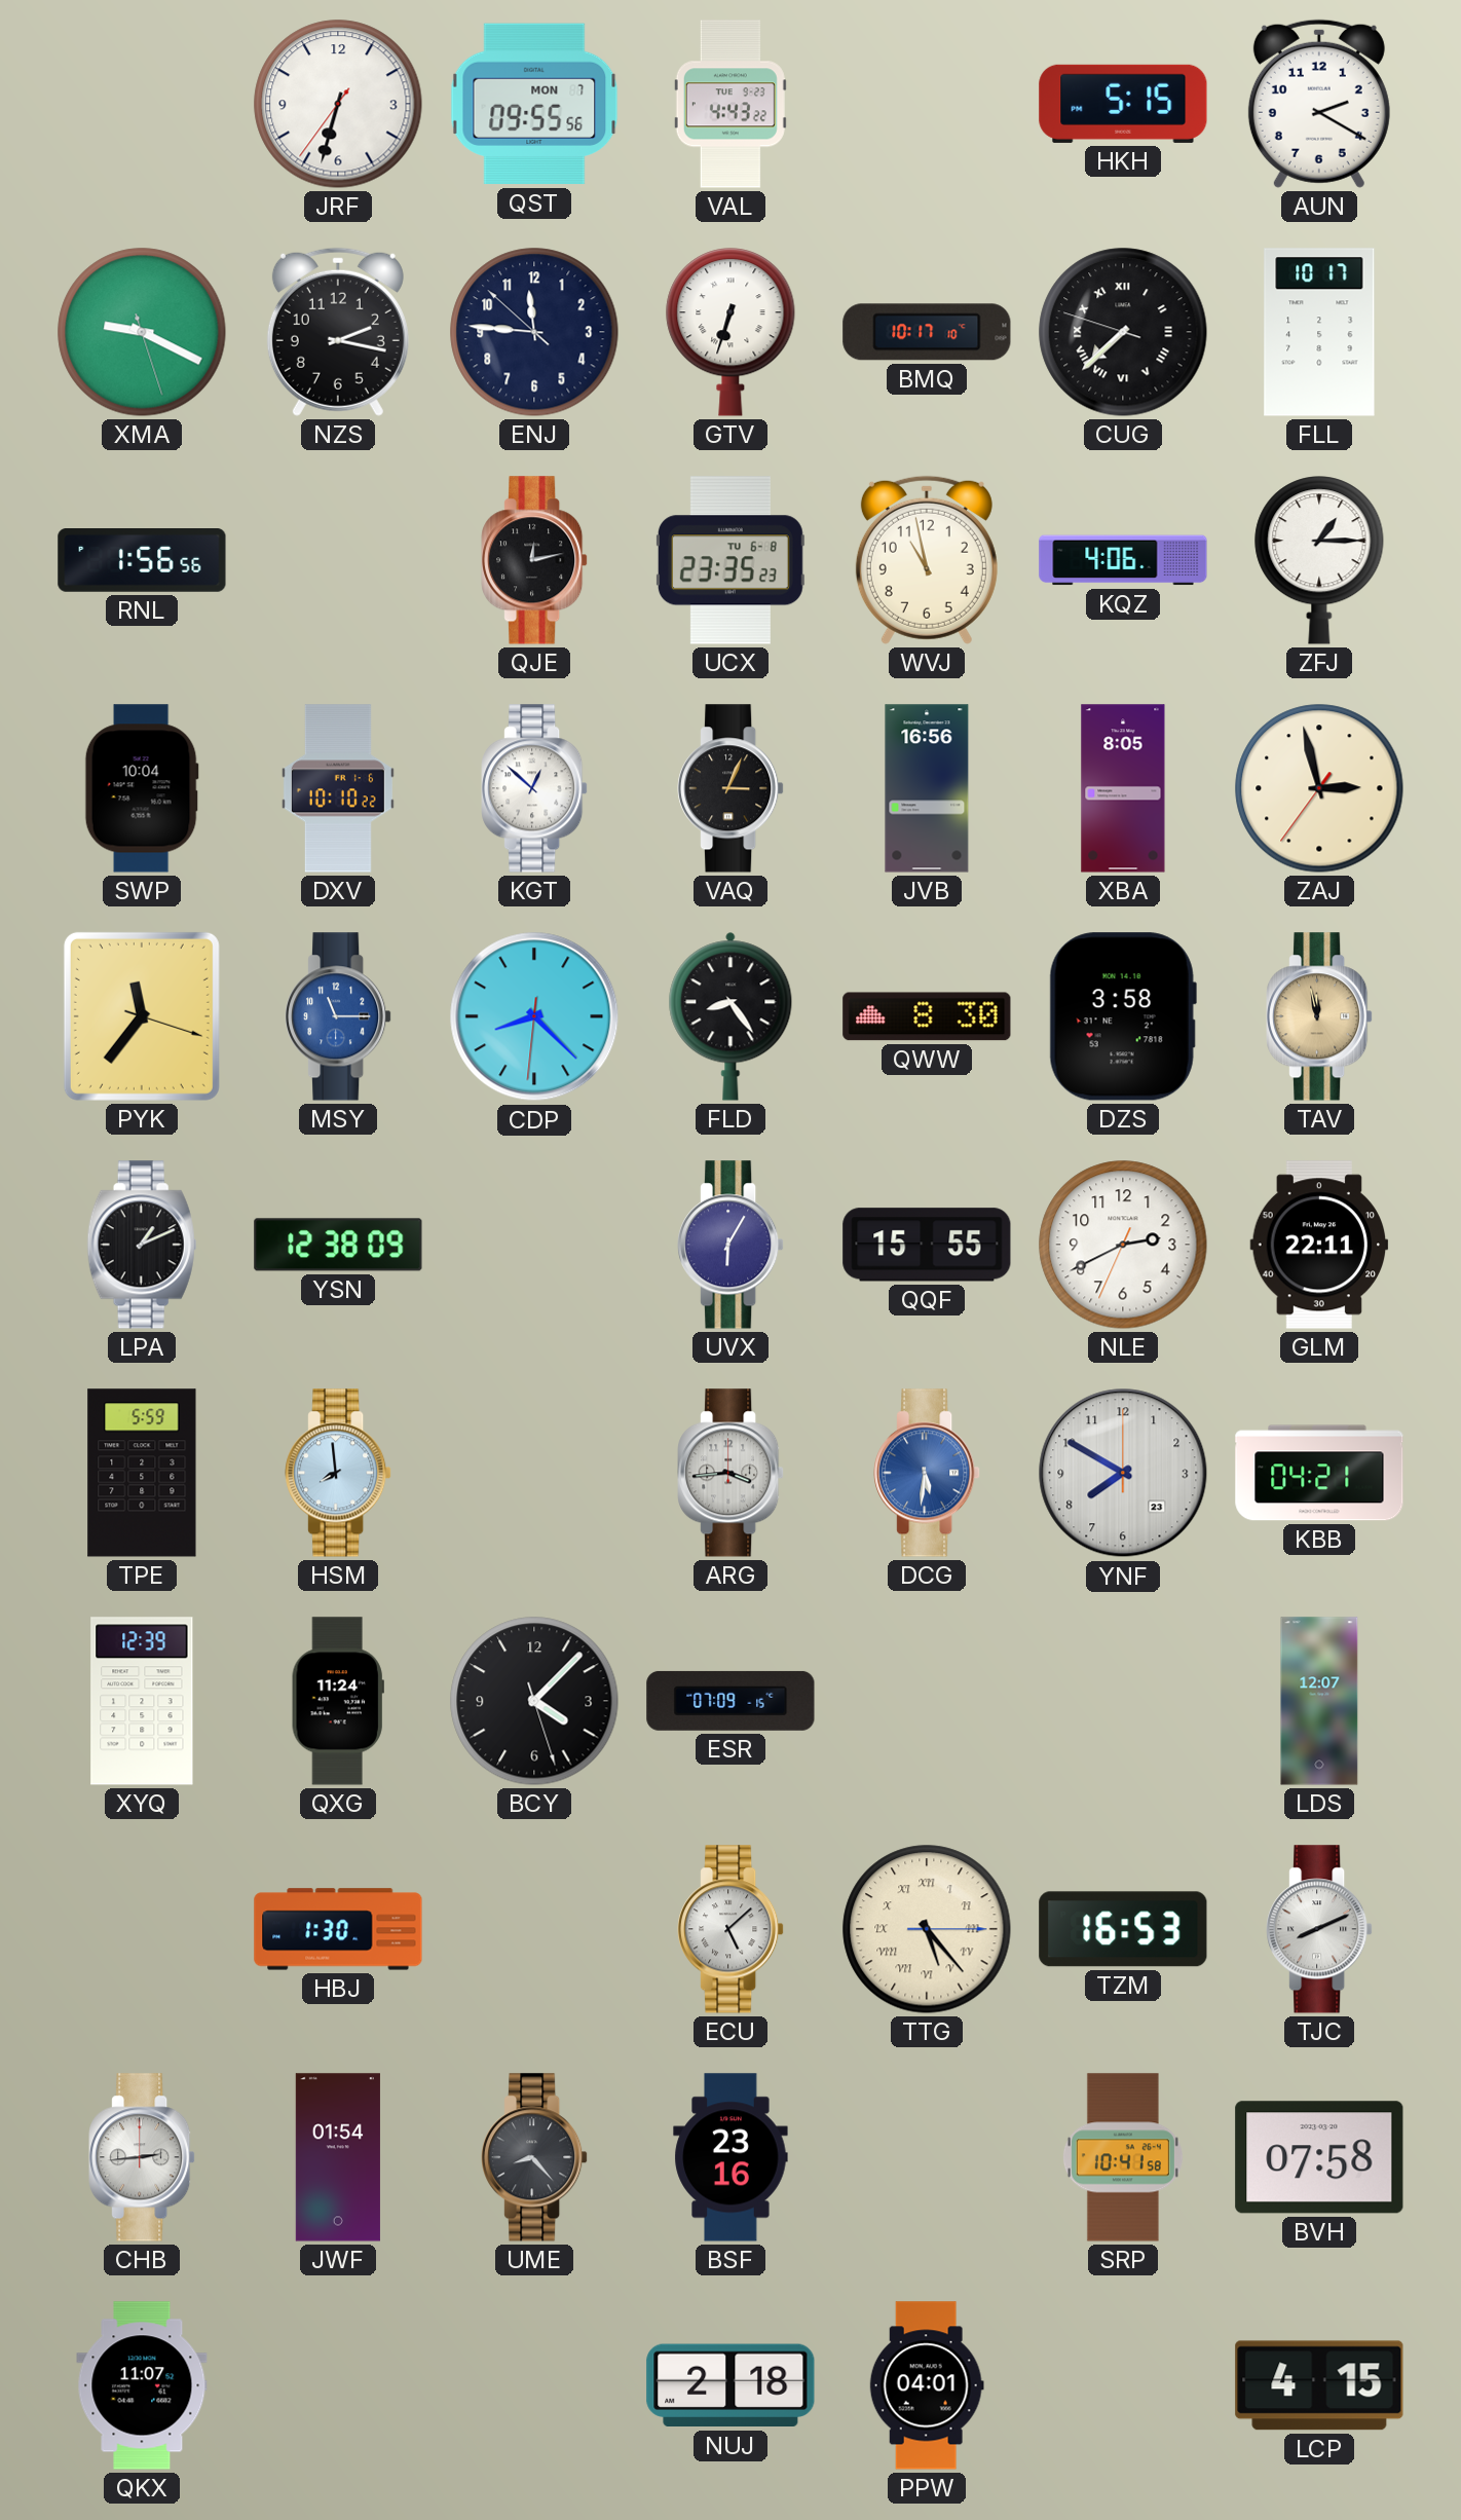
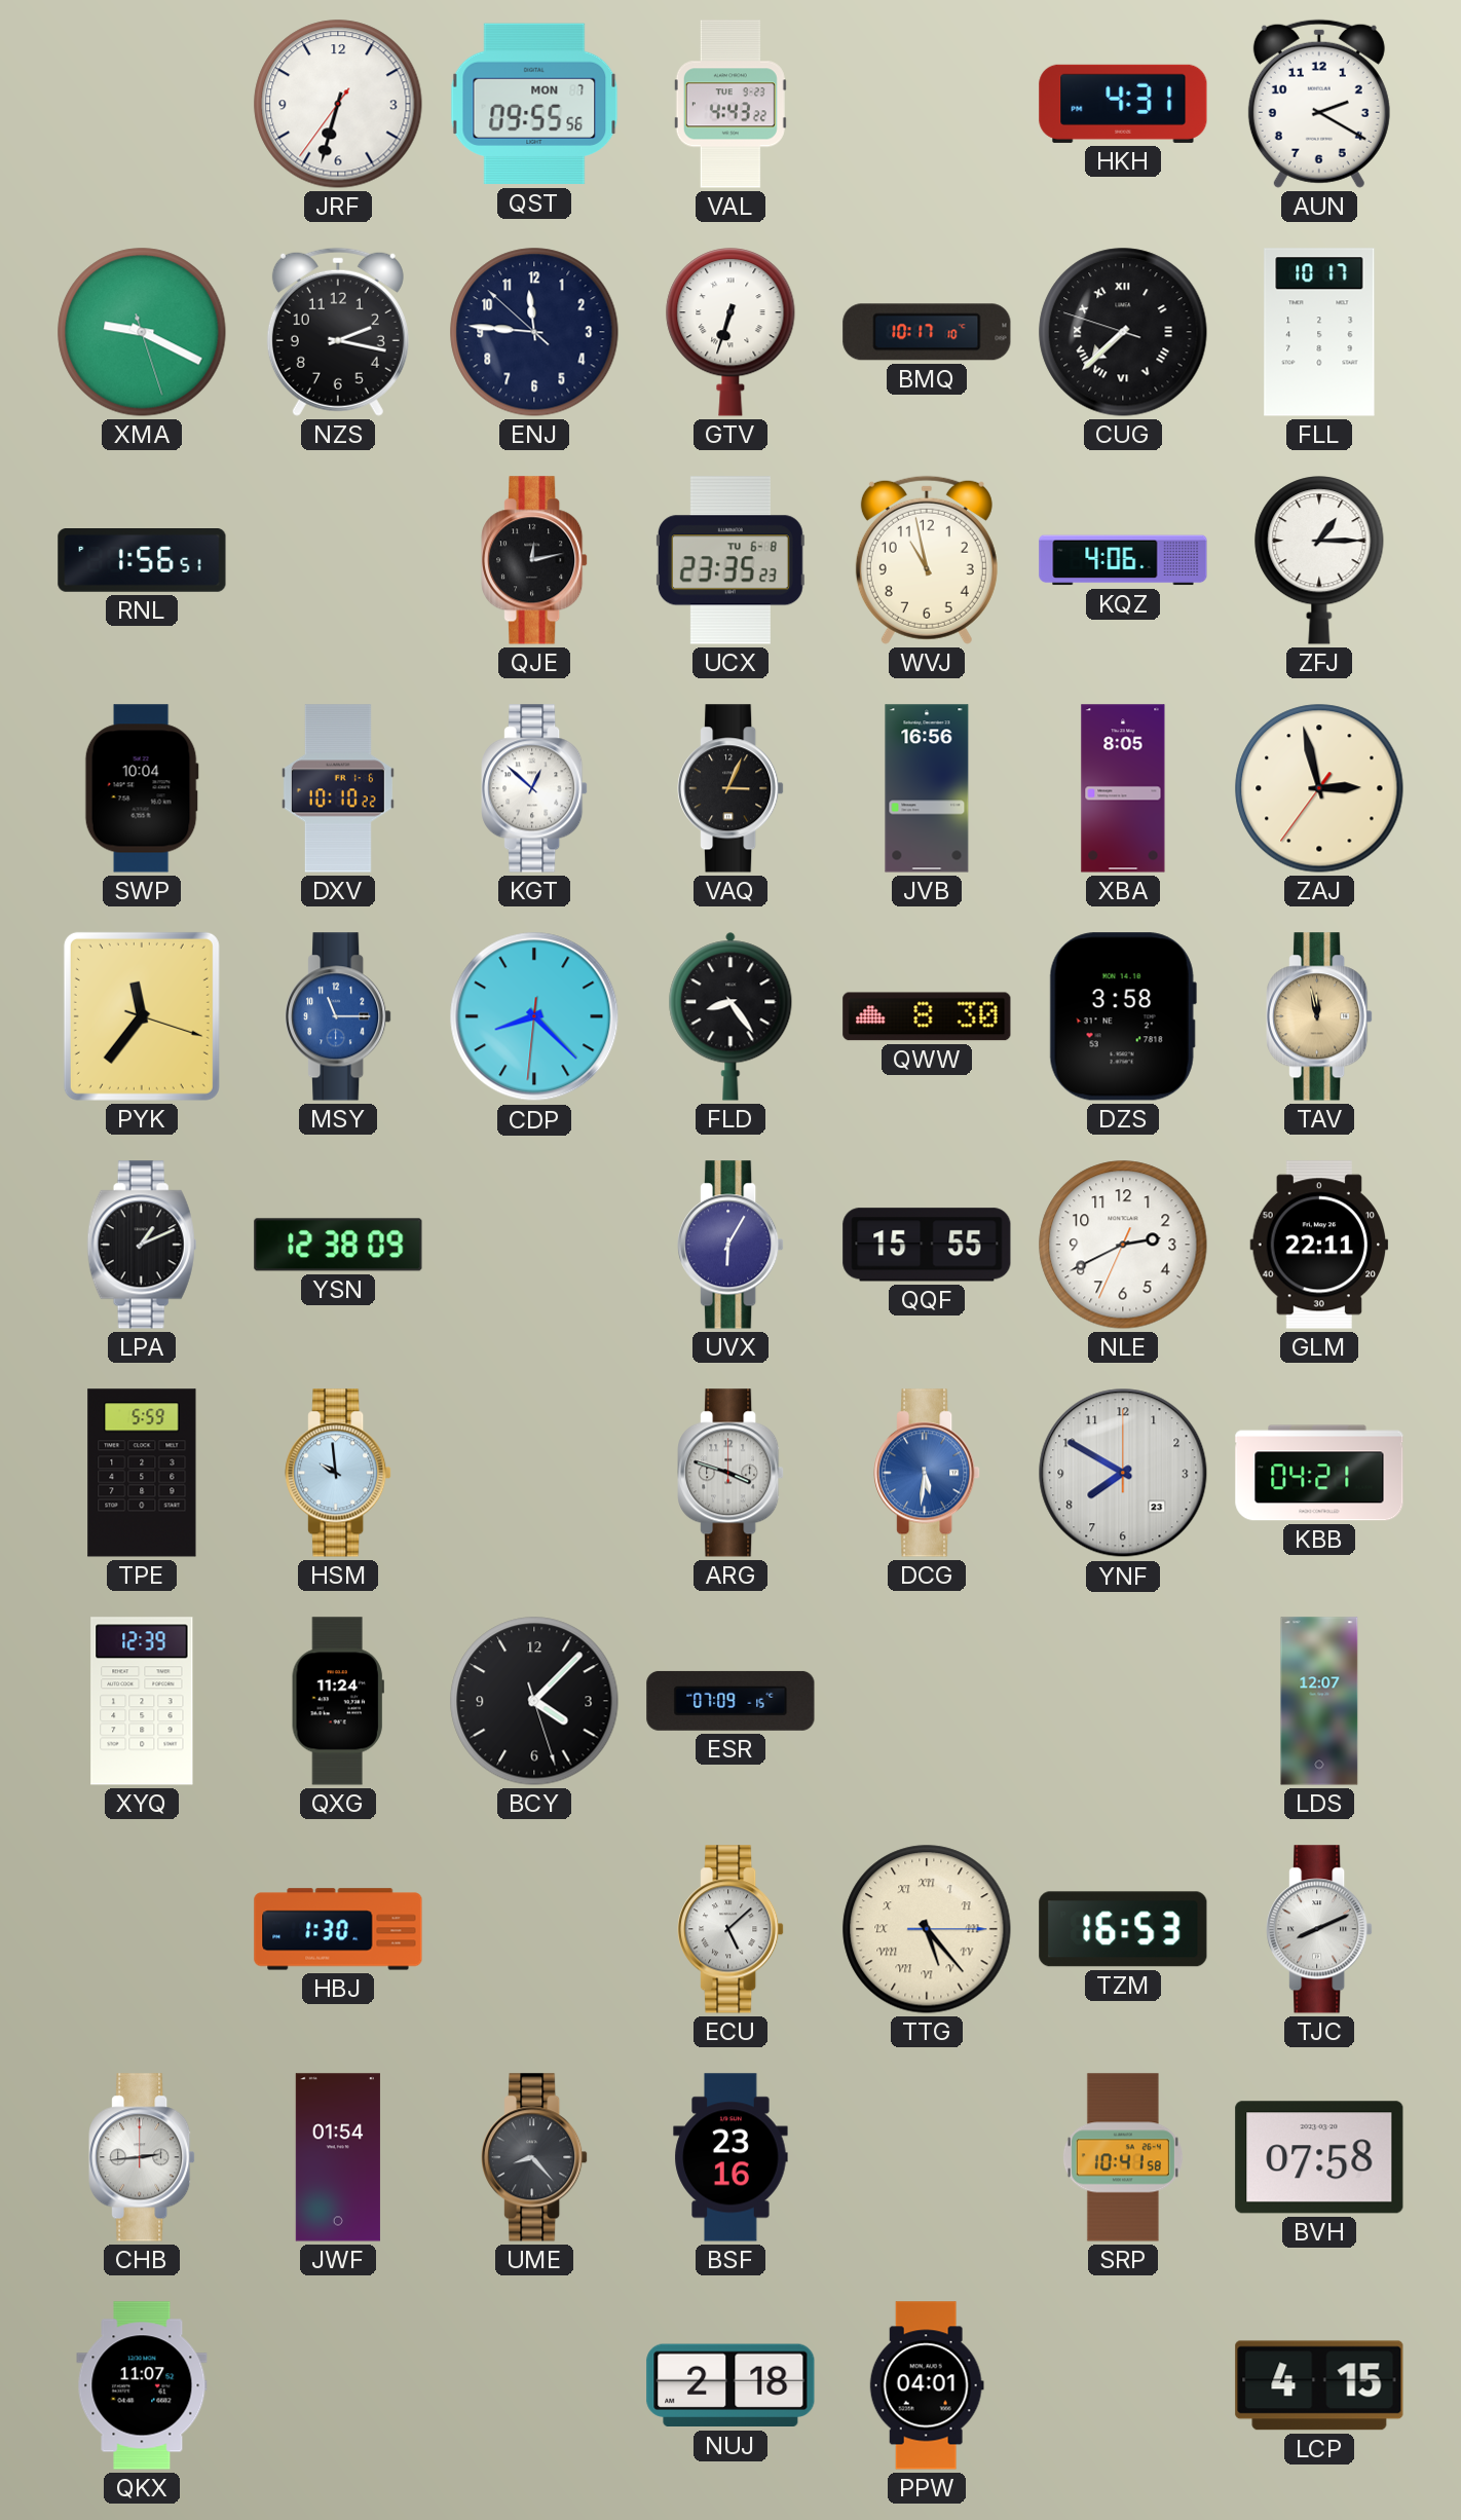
HKH: 5:15 -> 4:31 (1123, 104)
RNL: 1:56:56 -> 1:56:51 (142, 561)
HSM: 7:59 -> 9:59 (338, 1473)
ARG: 3:44 -> 3:48 (730, 1473)
